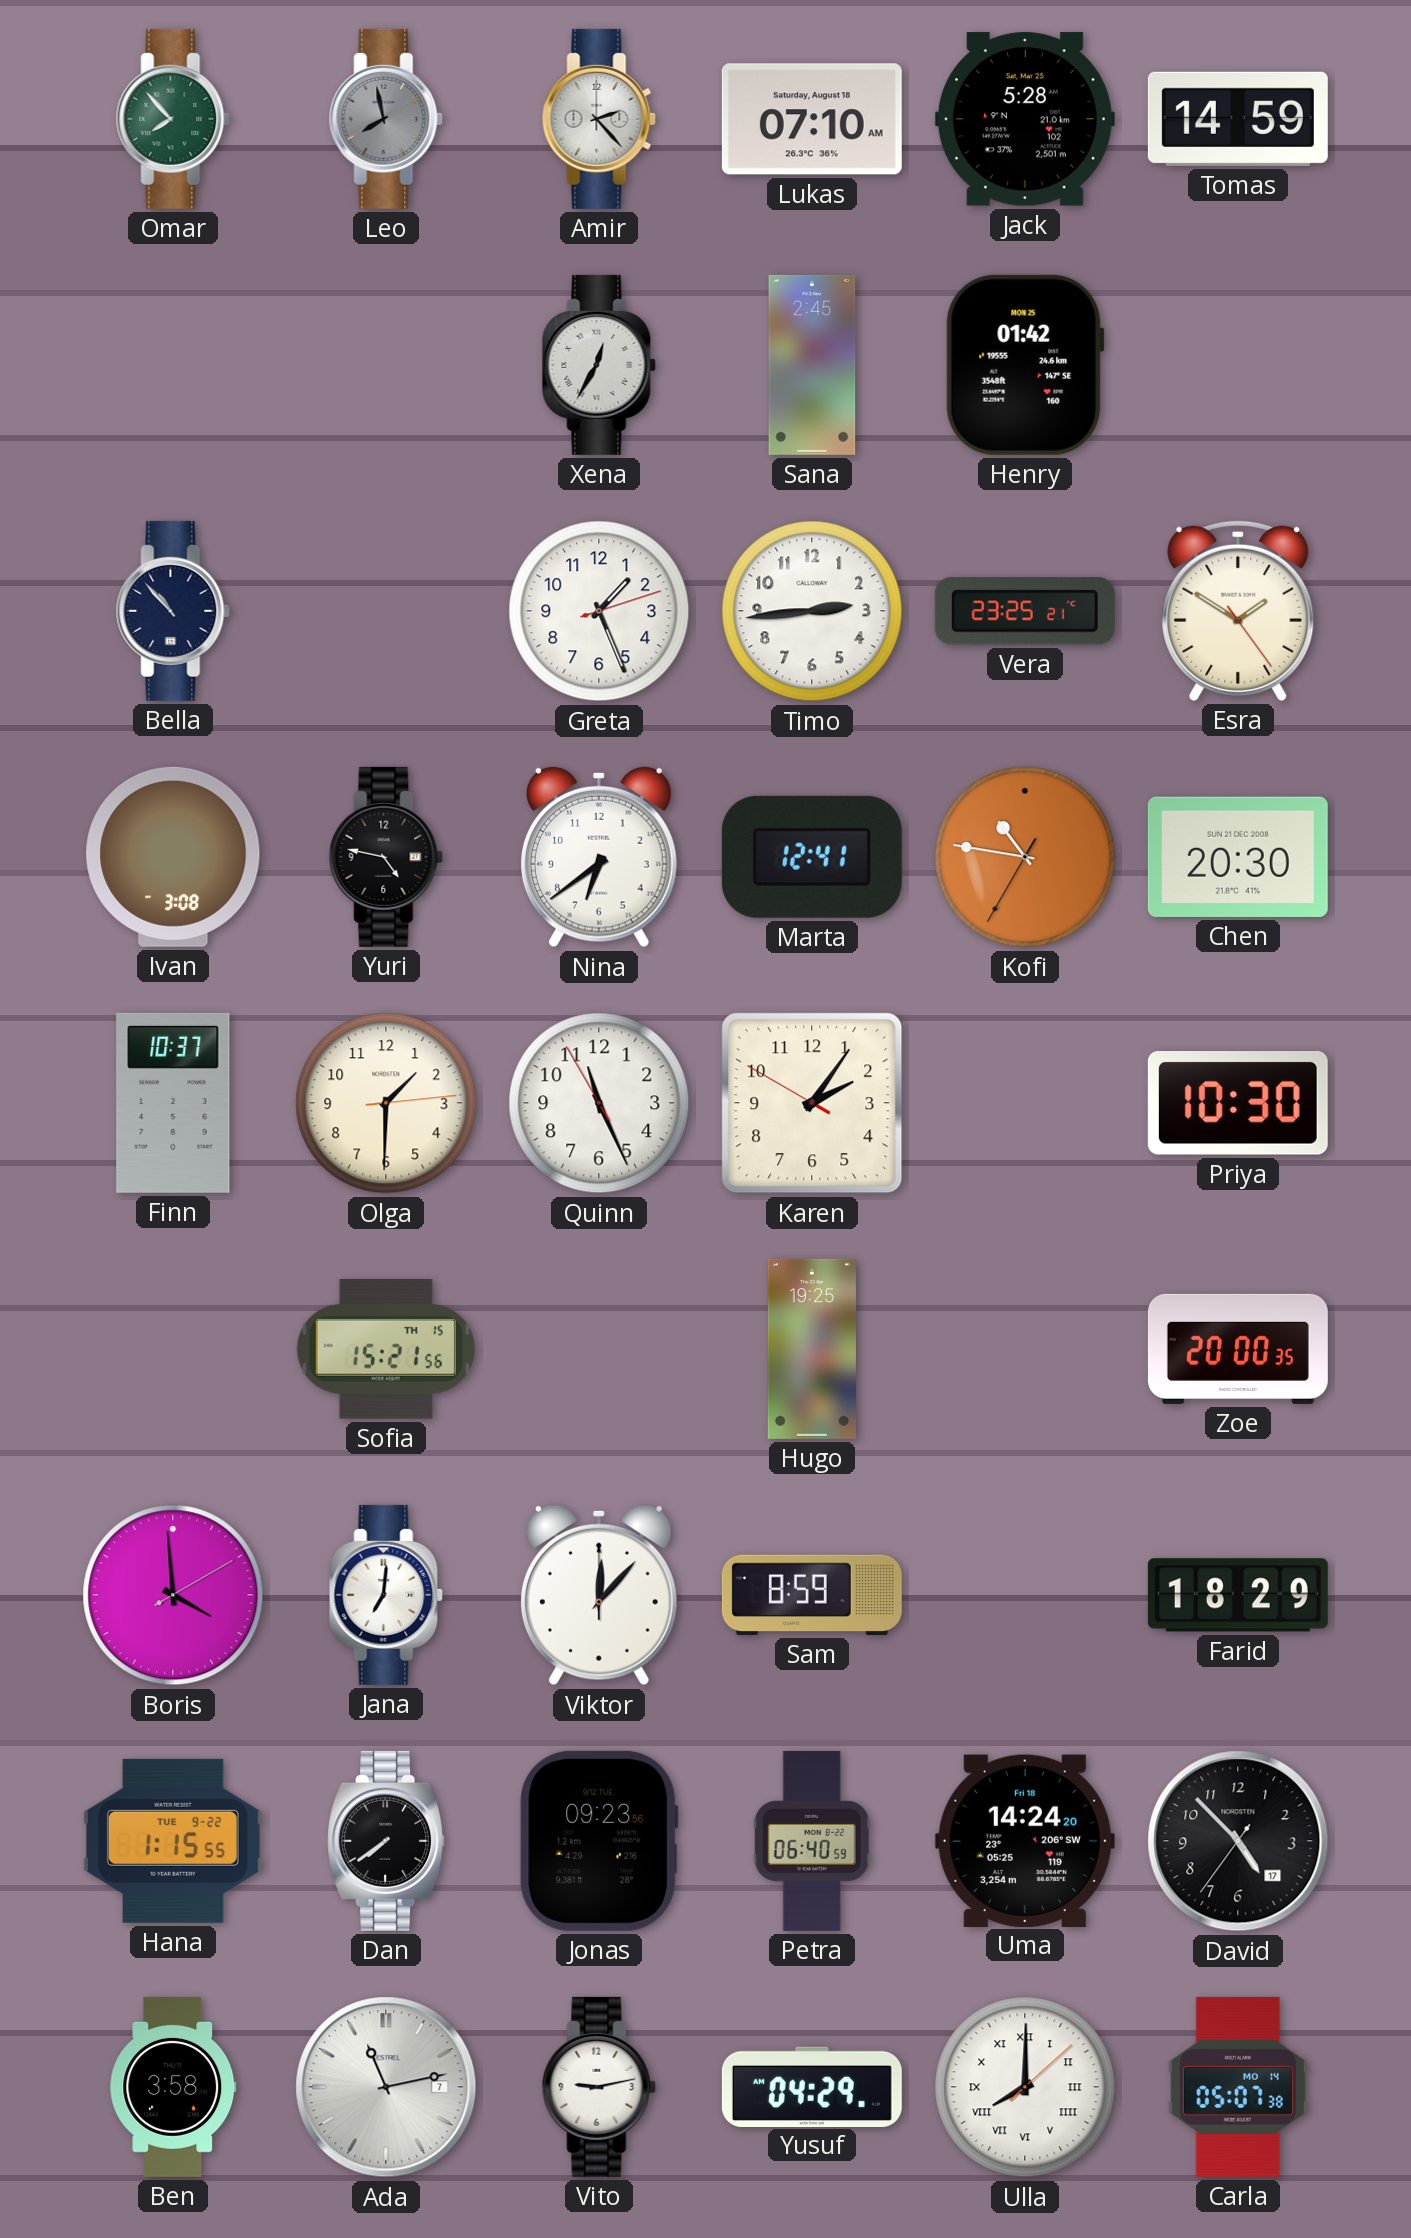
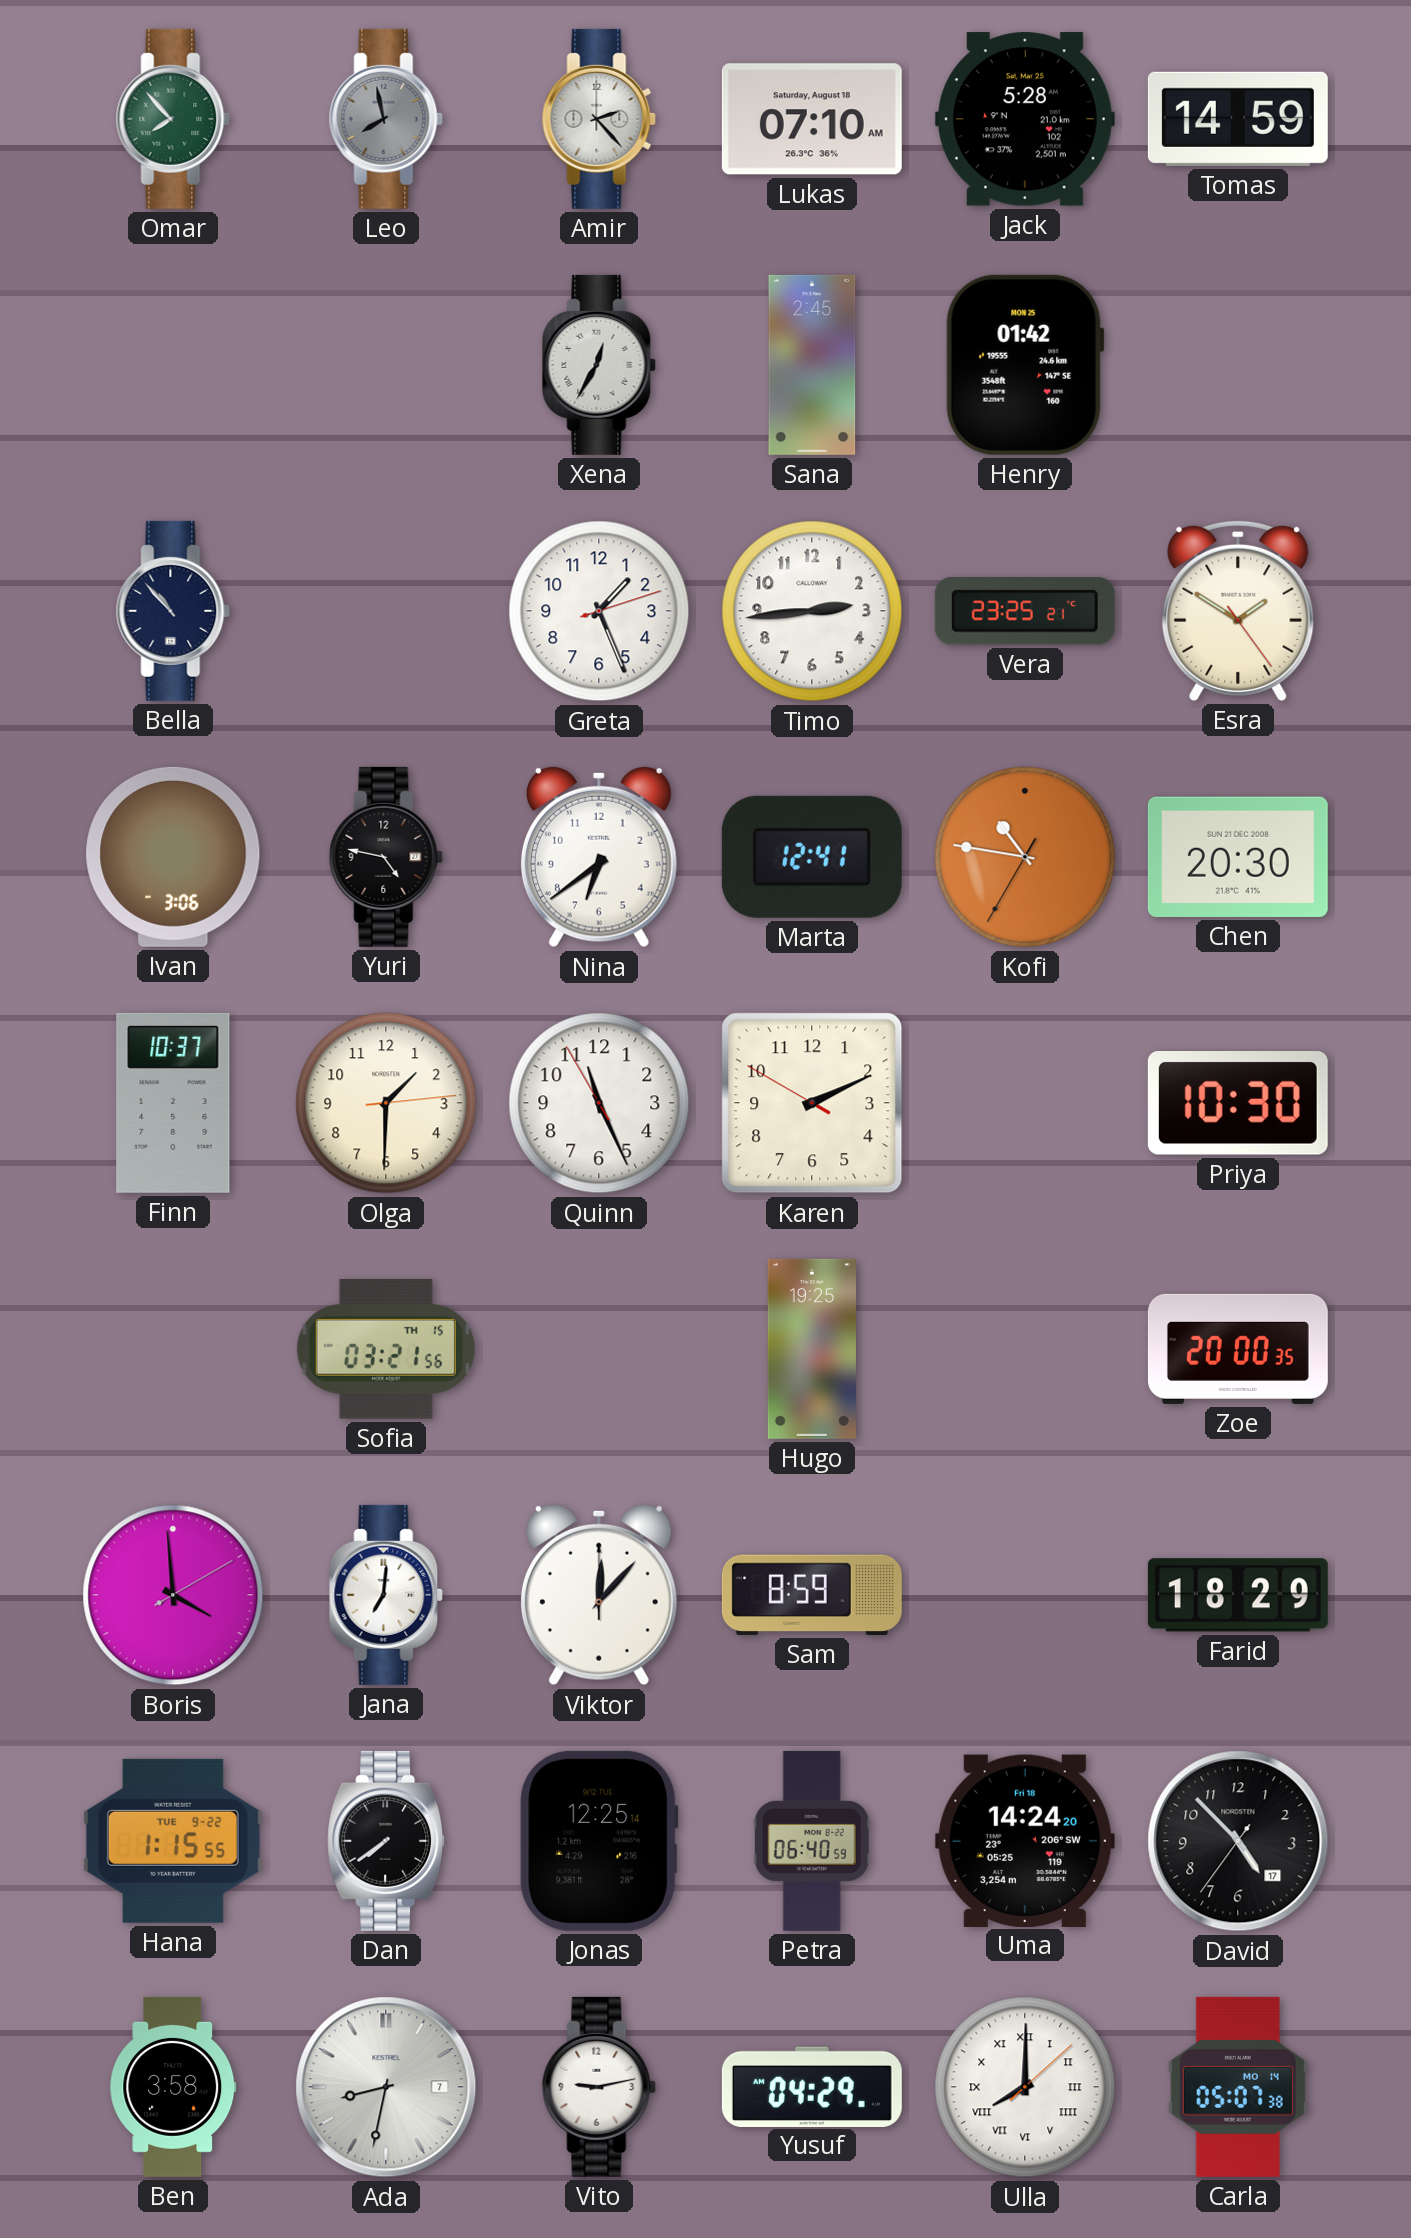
Ivan: 3:08 -> 3:06 (173, 857)
Karen: 2:05 -> 2:10 (812, 1103)
Sofia: 15:21 -> 03:21 (386, 1350)
Jonas: 09:23 -> 12:25 (599, 1841)
Ada: 11:13 -> 8:32 (386, 2087)
